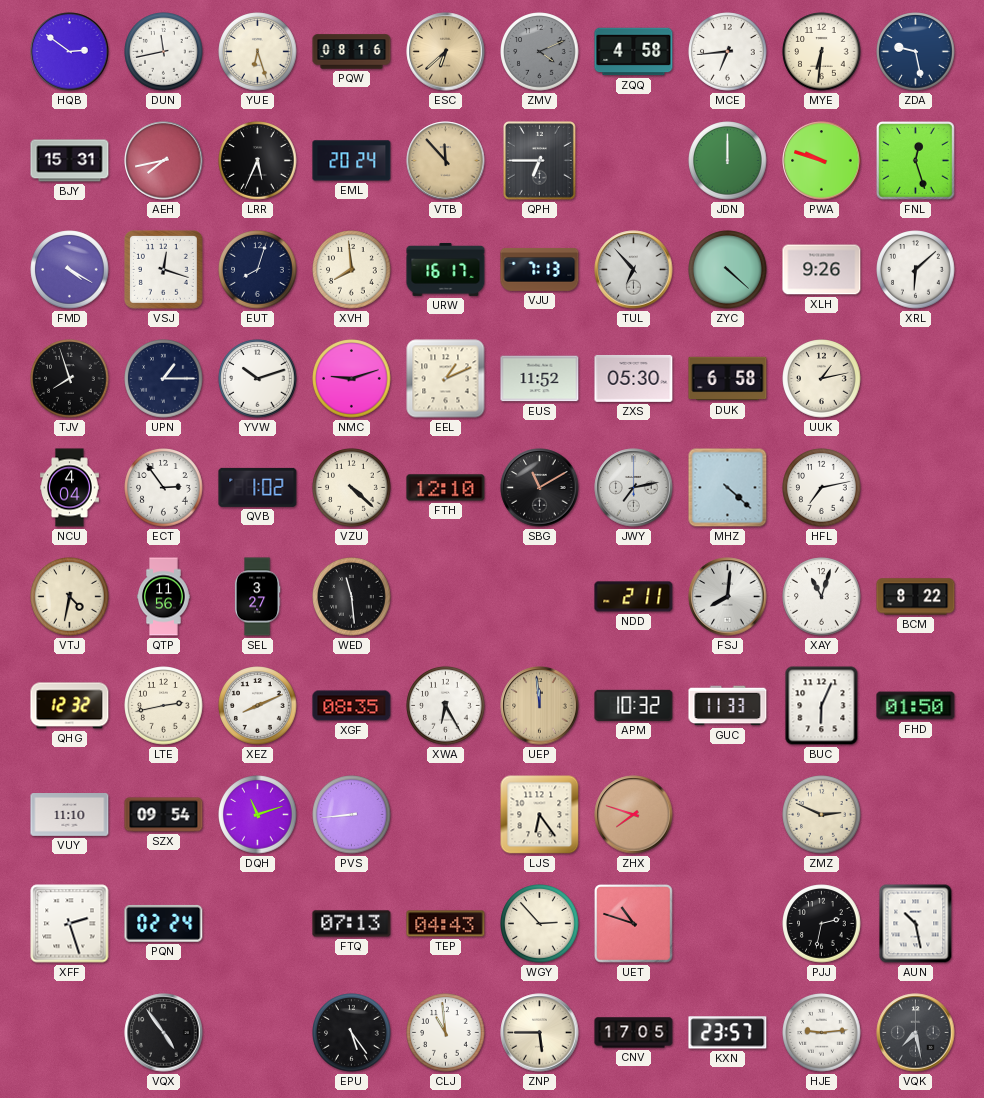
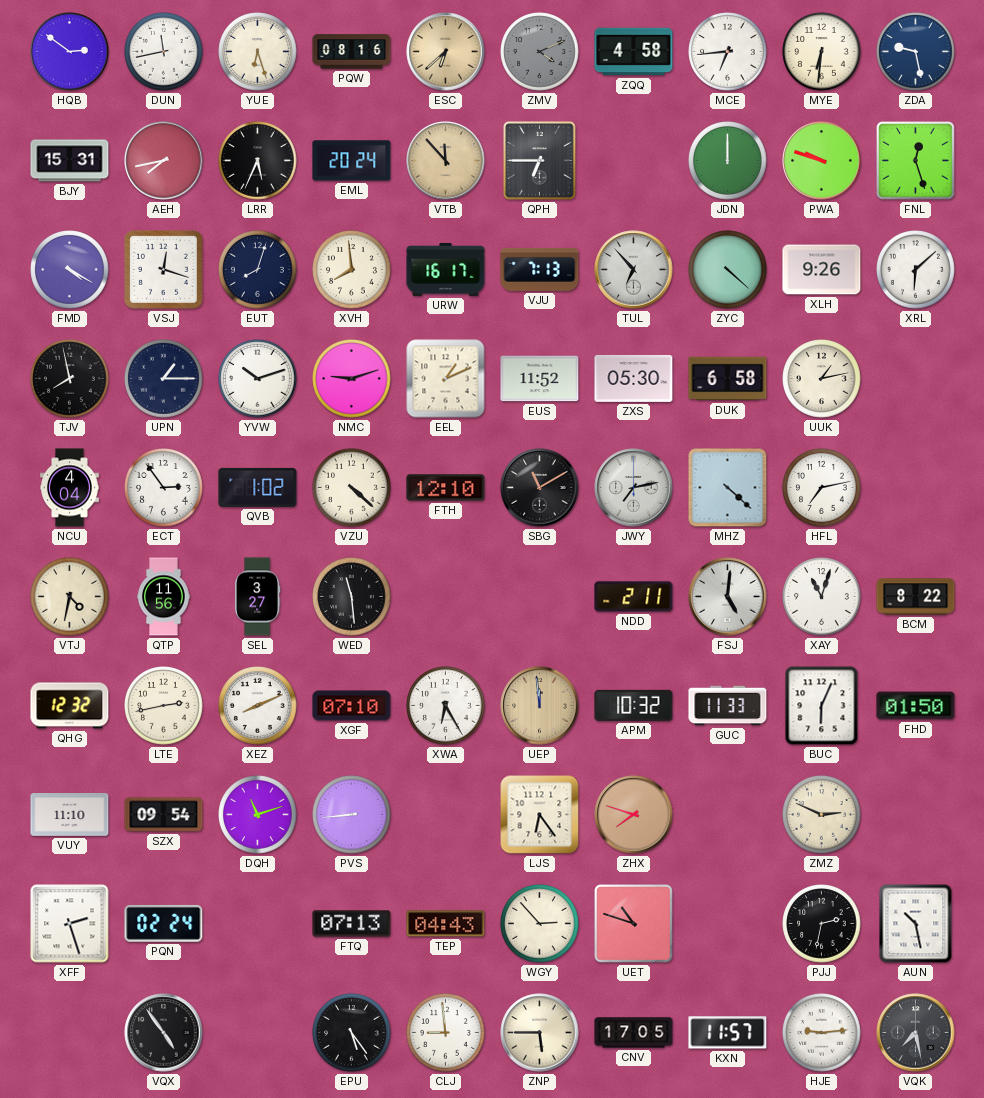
TJV: 7:57 -> 7:58 (70, 379)
FSJ: 8:01 -> 5:01 (728, 597)
XGF: 08:35 -> 07:10 (352, 706)
CLJ: 10:59 -> 8:59 (446, 1033)
KXN: 23:57 -> 11:57 (728, 1033)
